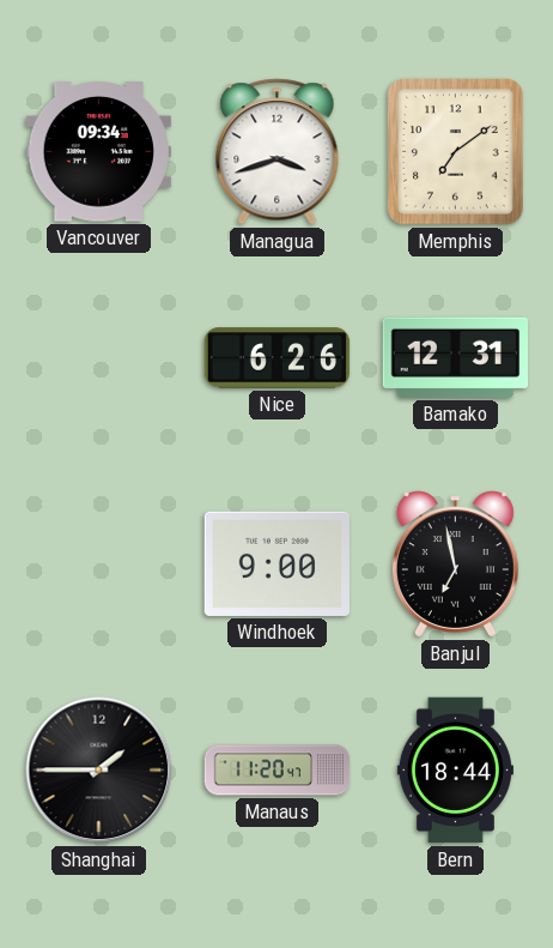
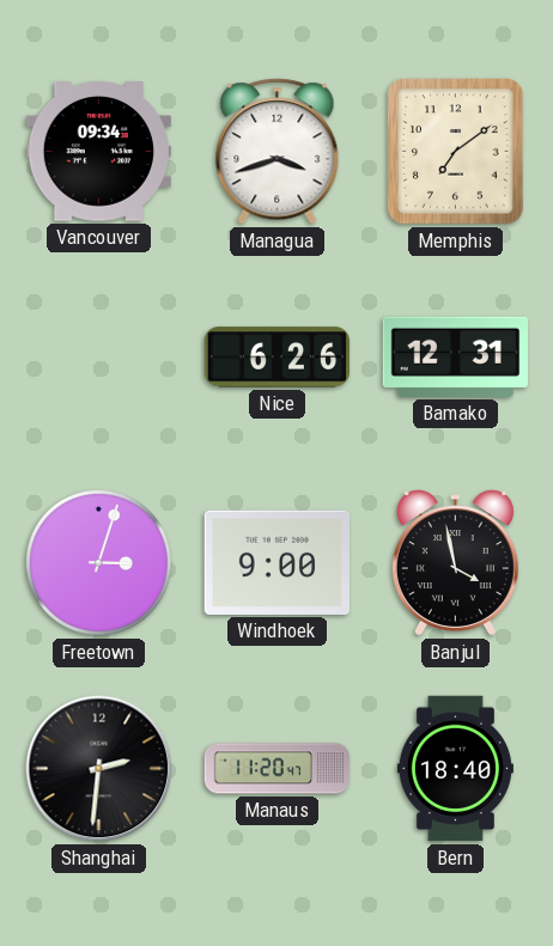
Freetown: none -> 3:03 (98, 562)
Banjul: 6:58 -> 3:58 (455, 563)
Shanghai: 1:45 -> 2:31 (99, 769)
Bern: 18:44 -> 18:40 (455, 769)
